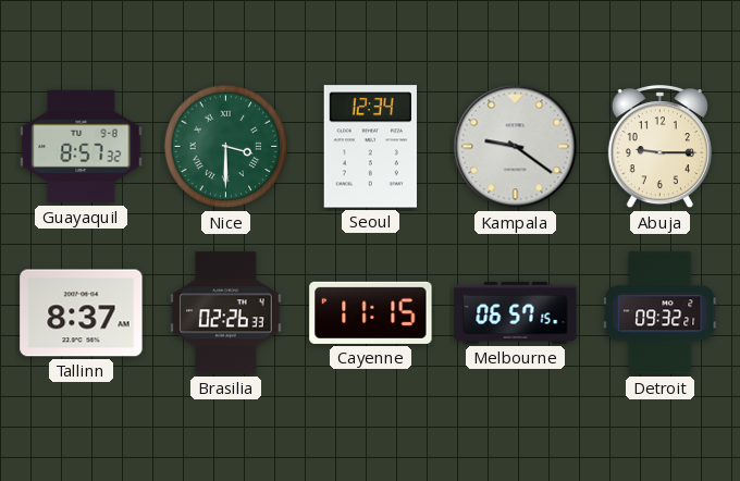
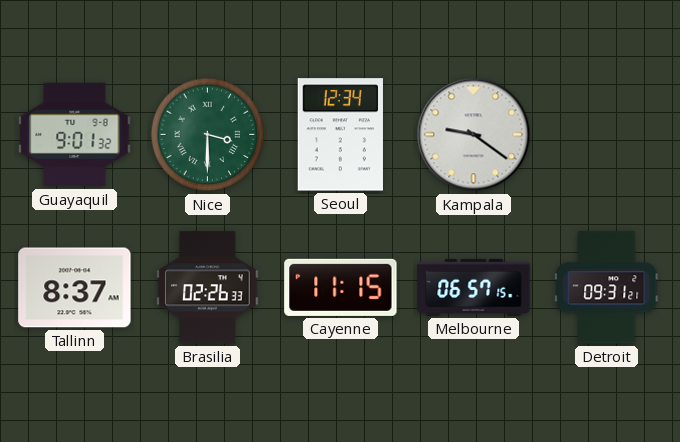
Guayaquil: 8:57 -> 9:01 (75, 135)
Abuja: 9:15 -> none (659, 147)
Detroit: 09:32 -> 09:31 (607, 288)
